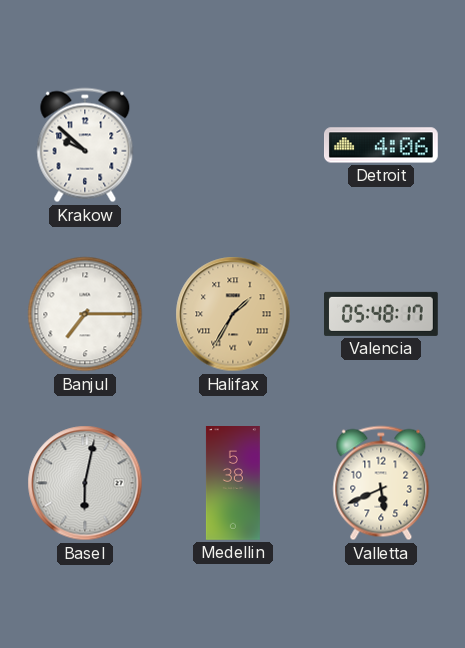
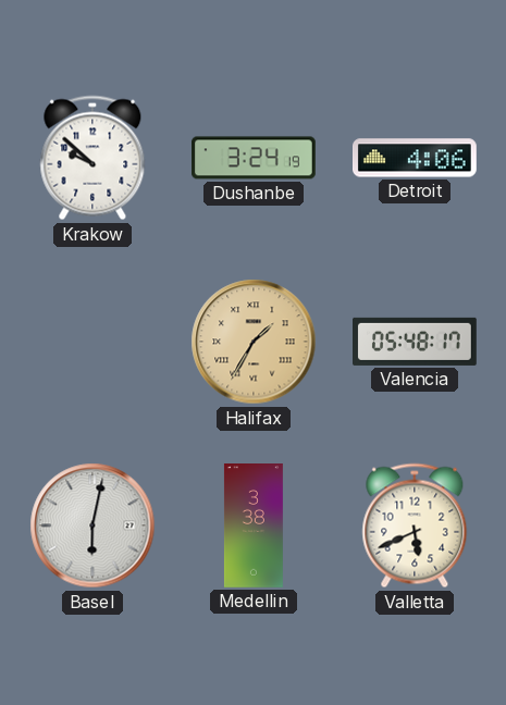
Dushanbe: none -> 3:24 (255, 158)
Banjul: 7:15 -> none (85, 314)
Medellin: 5:38 -> 3:38 (254, 527)
